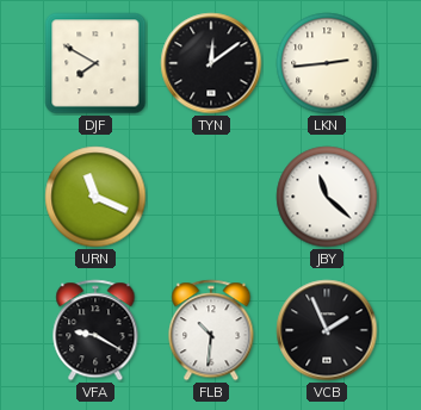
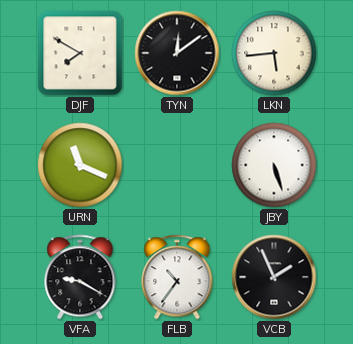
LKN: 2:44 -> 5:44 (274, 53)
JBY: 11:22 -> 5:27 (274, 165)
FLB: 10:31 -> 10:36 (177, 277)
